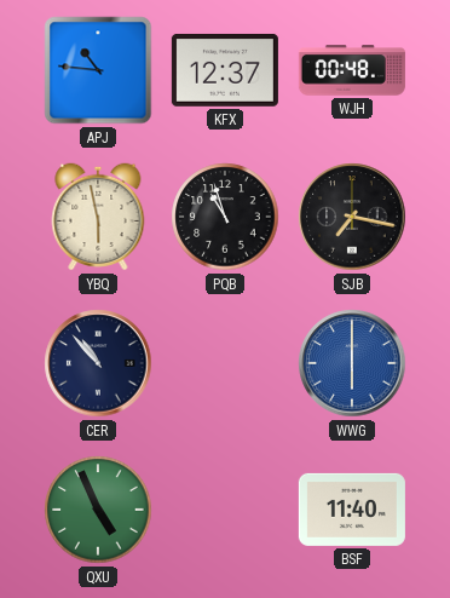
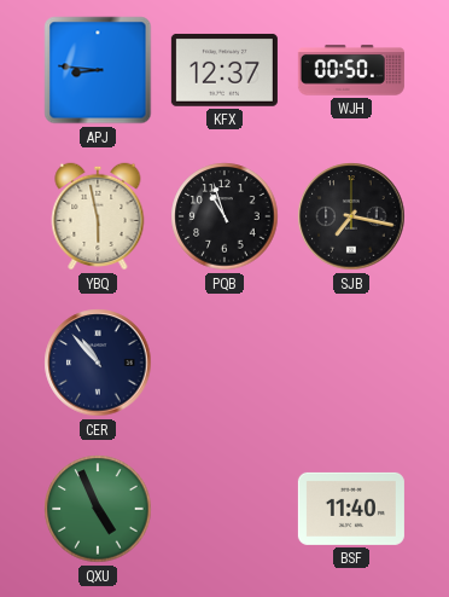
APJ: 10:46 -> 8:46 (98, 70)
WJH: 00:48 -> 00:50 (351, 70)
WWG: 6:00 -> none (352, 363)
